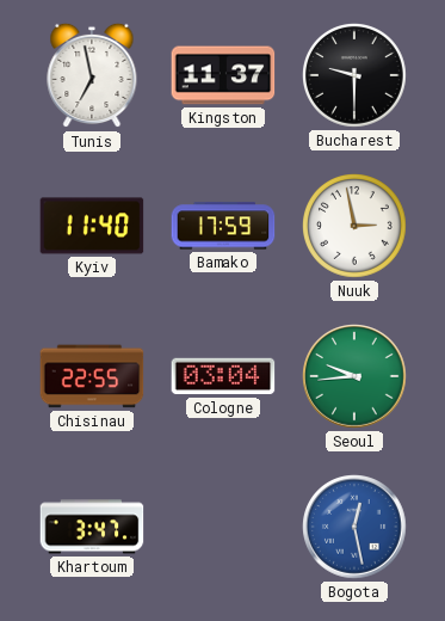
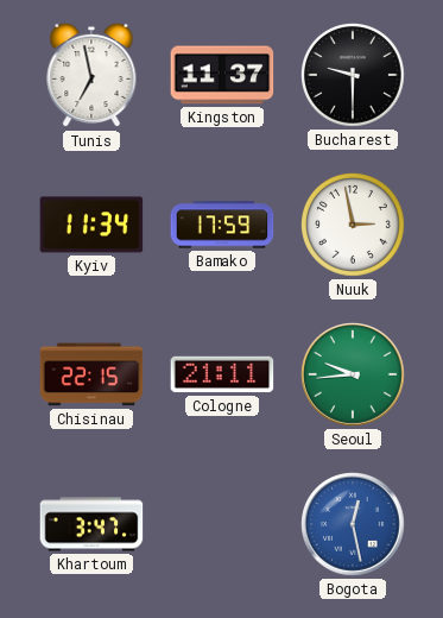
Kyiv: 11:40 -> 11:34 (91, 225)
Chisinau: 22:55 -> 22:15 (91, 374)
Cologne: 03:04 -> 21:11 (222, 374)
